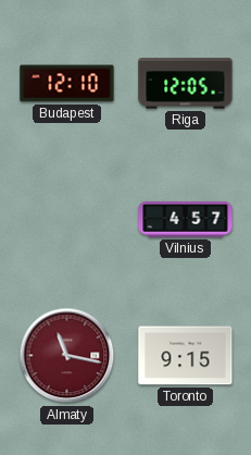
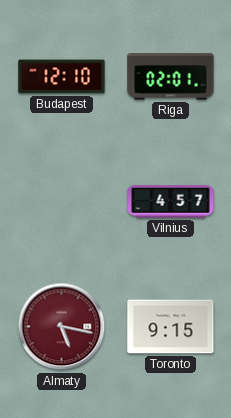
Riga: 12:05 -> 02:01 (171, 77)
Almaty: 11:17 -> 5:17 (62, 327)
